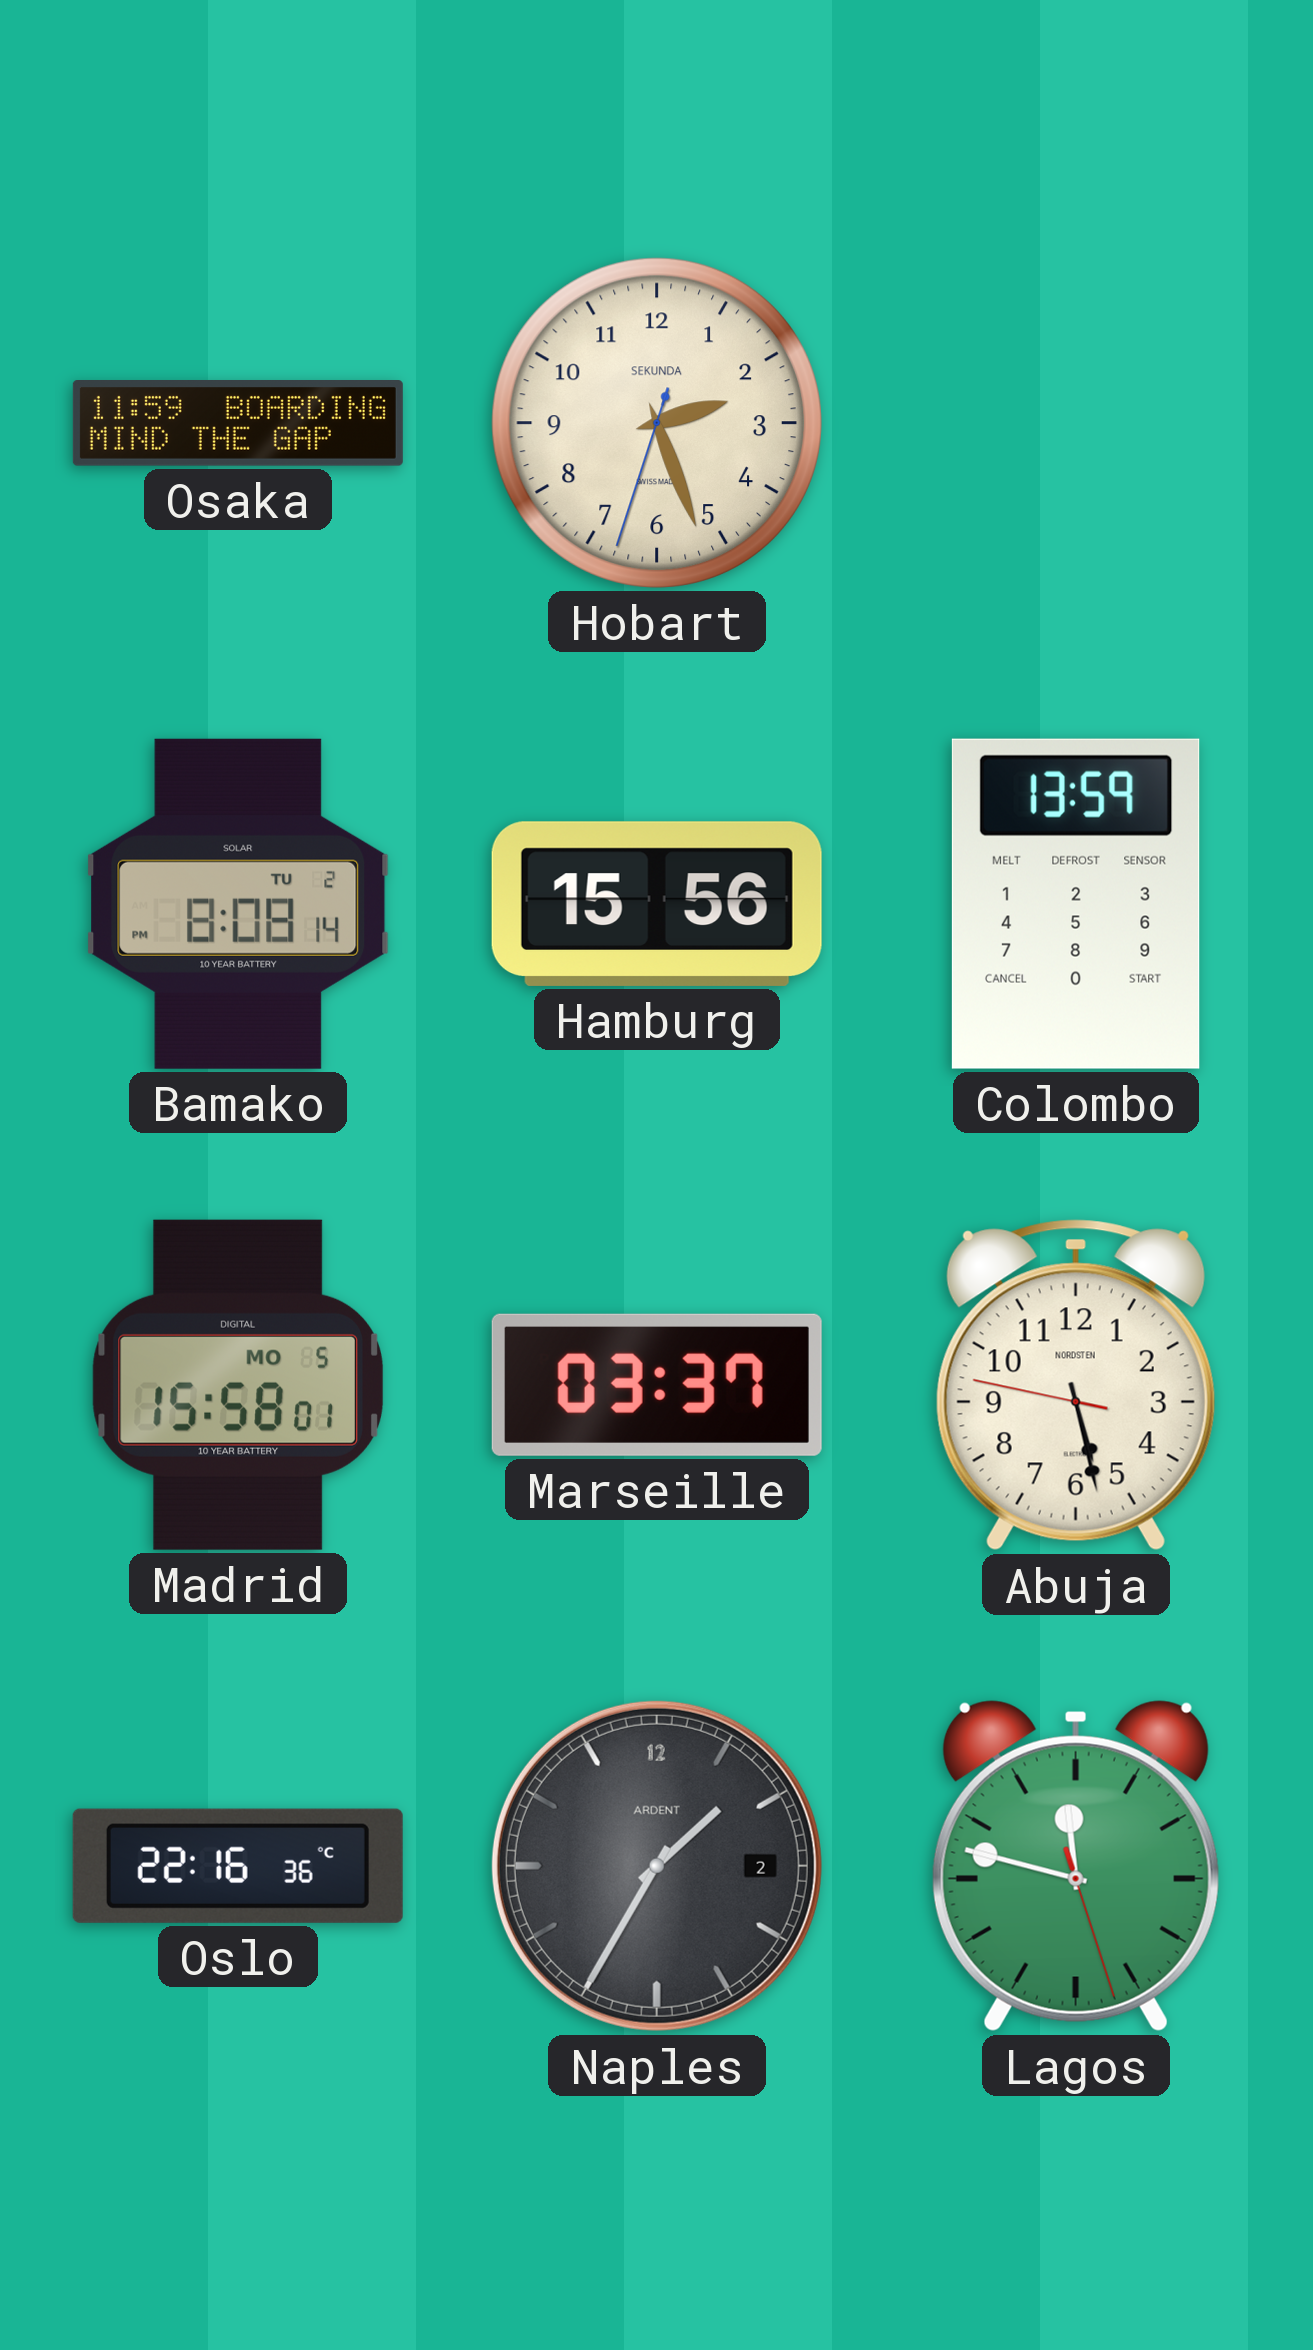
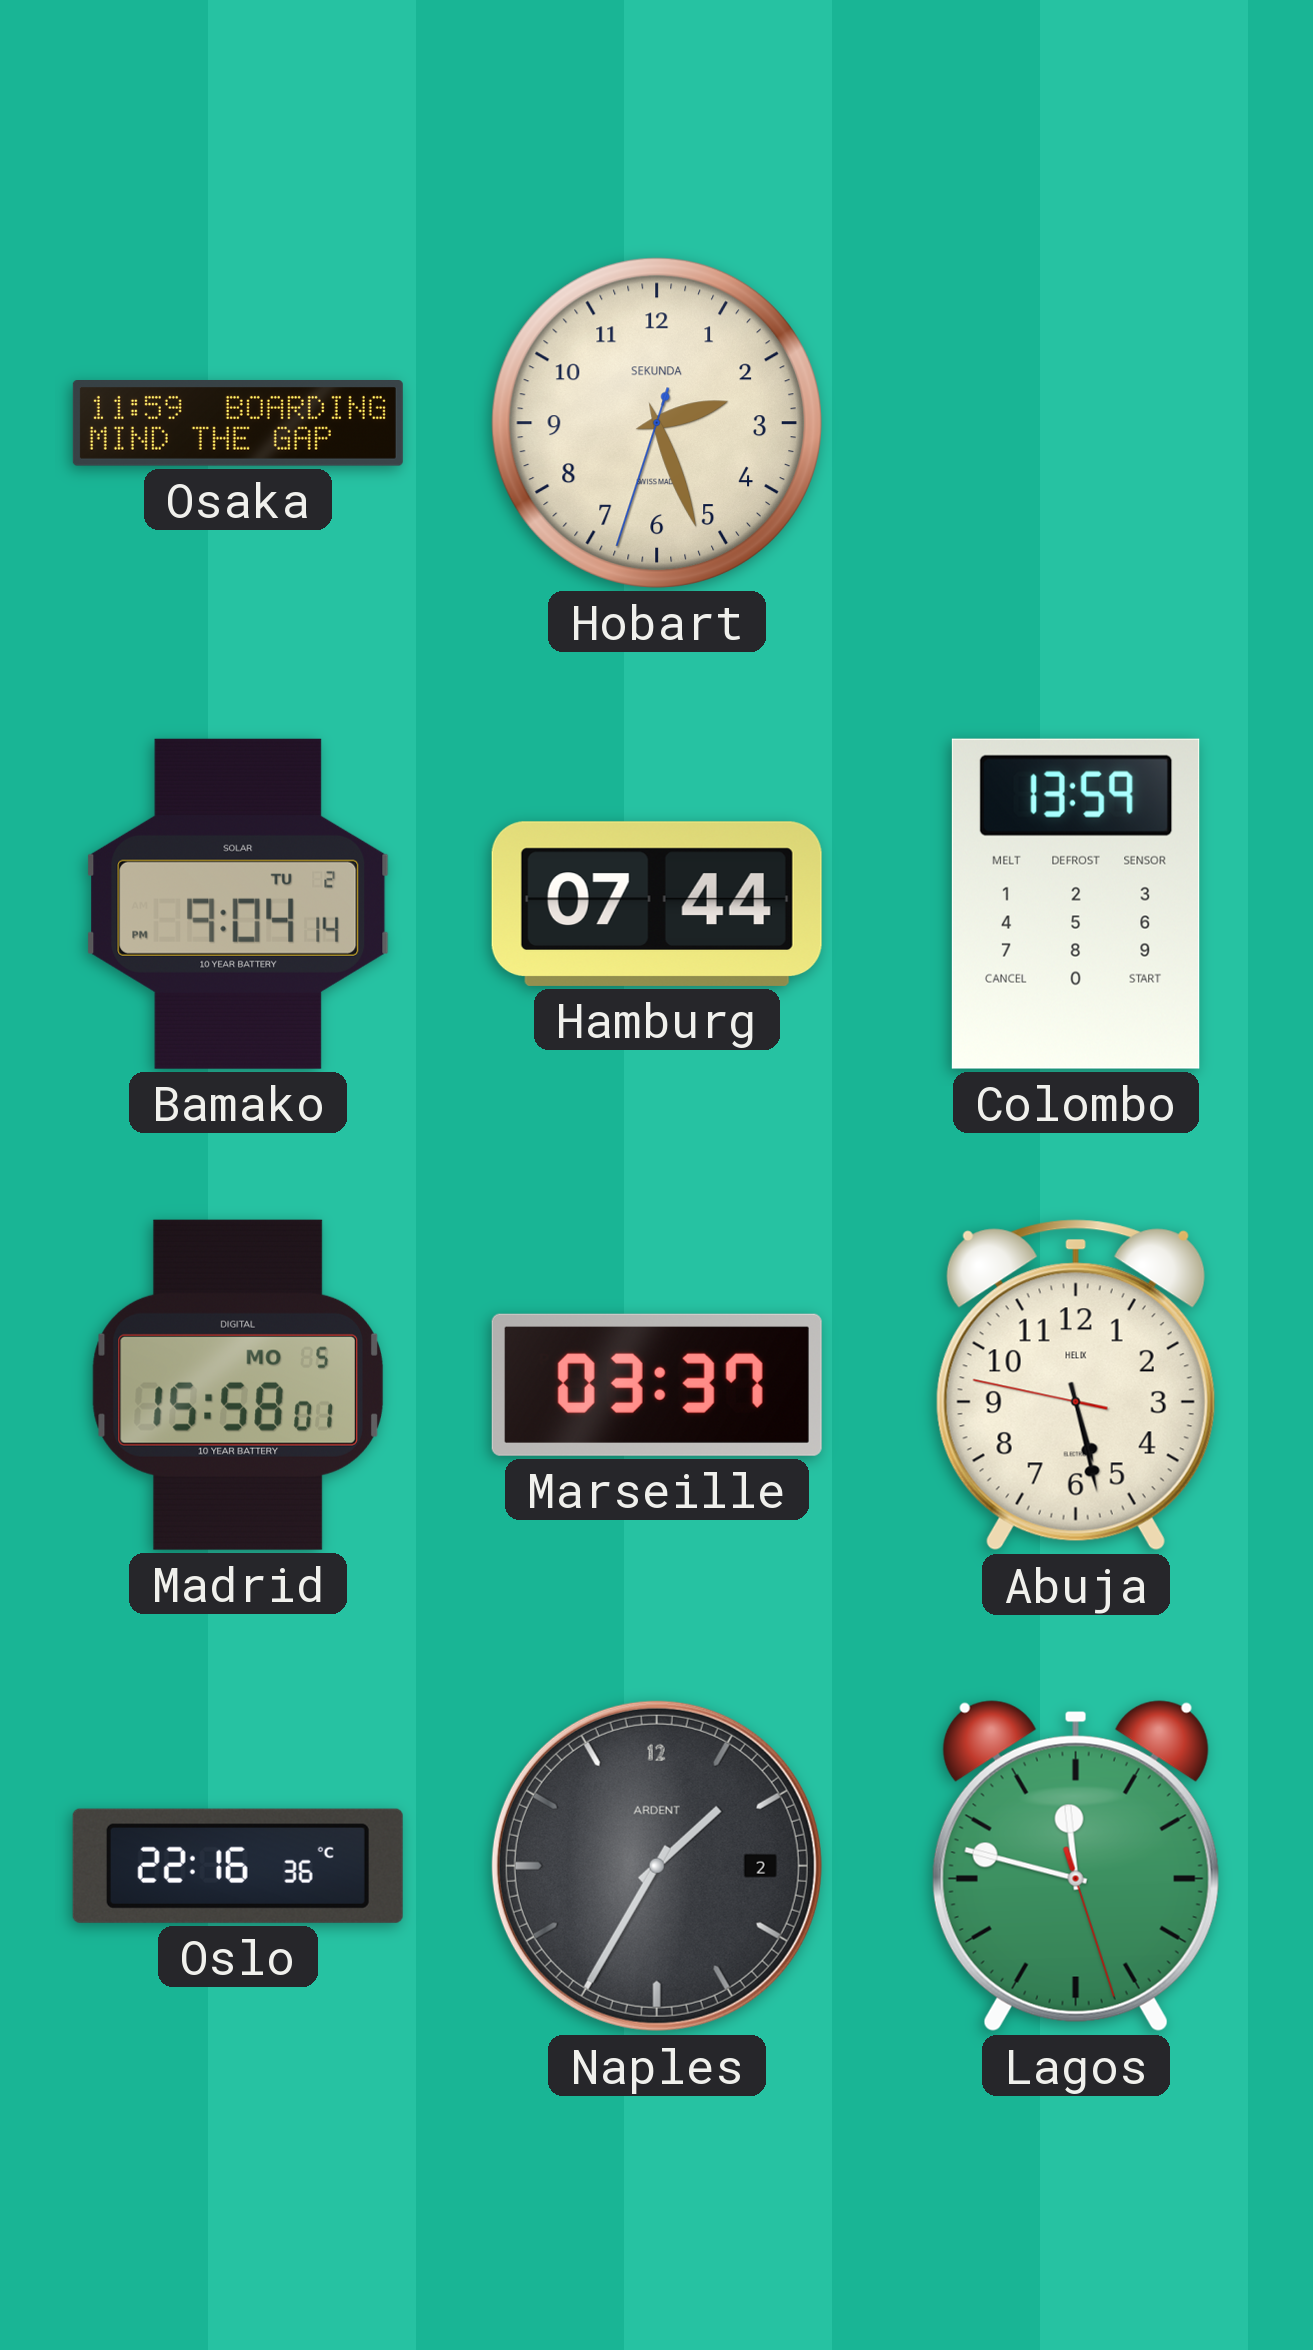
Bamako: 8:08 -> 9:04 (238, 904)
Hamburg: 15:56 -> 07:44 (657, 904)
Abuja brand: NORDSTEN -> HELIX (1076, 1385)
